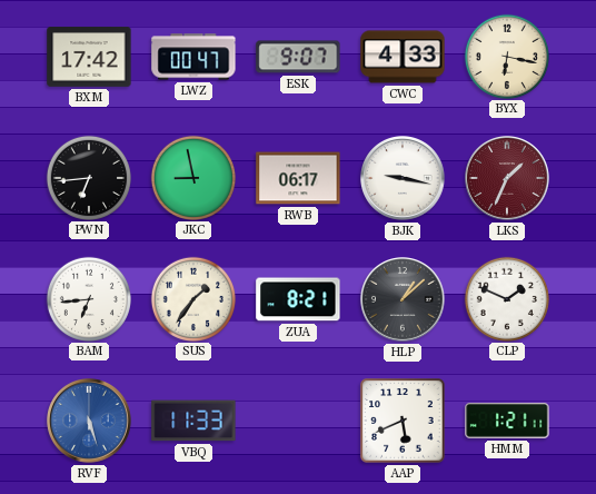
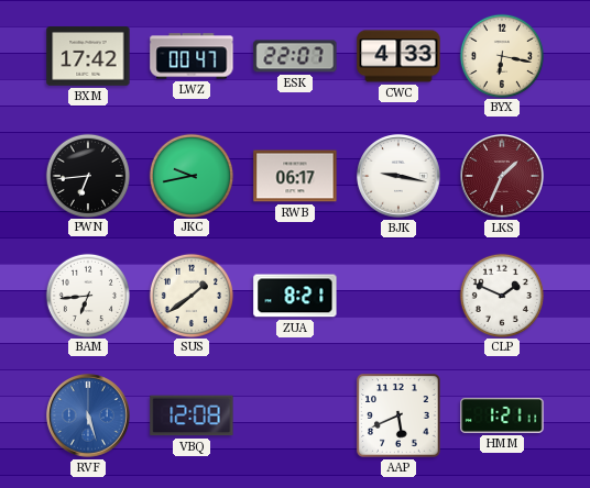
ESK: 9:07 -> 22:07 (295, 56)
JKC: 8:58 -> 9:43 (190, 175)
SUS: 1:36 -> 1:39 (190, 295)
HLP: 1:08 -> none (404, 300)
VBQ: 11:33 -> 12:08 (192, 415)
